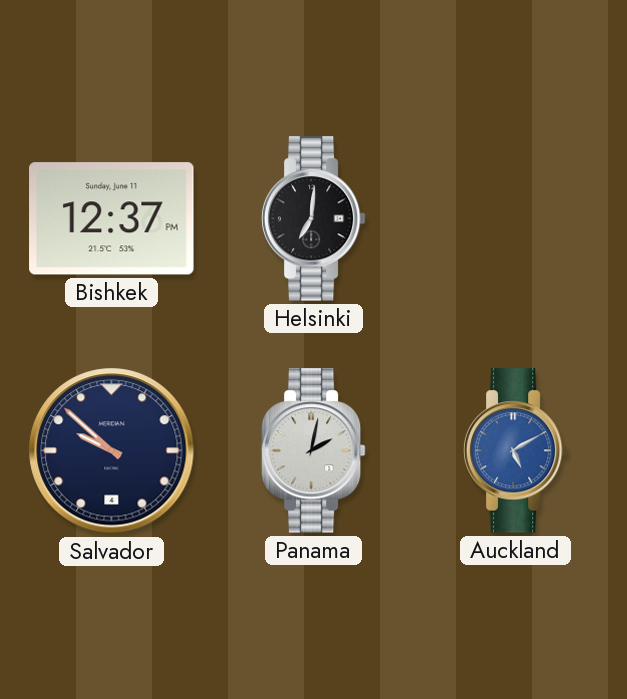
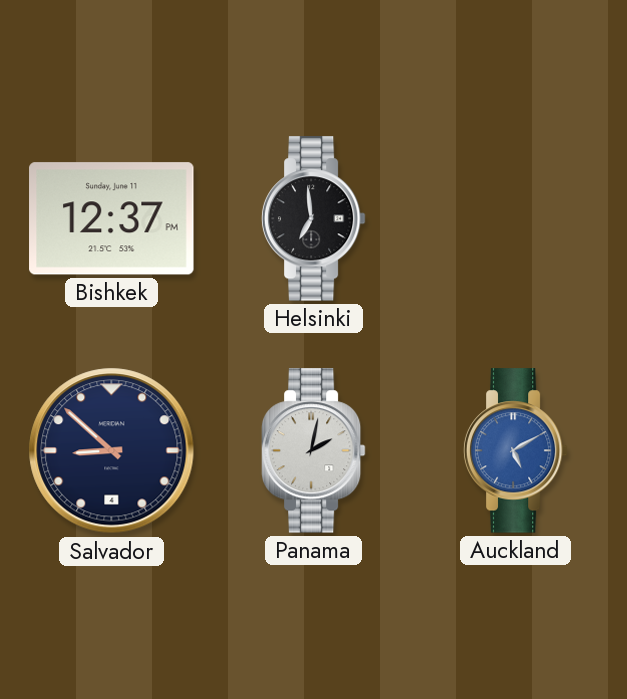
Helsinki: 7:01 -> 6:59 (313, 219)
Salvador: 9:52 -> 8:52 (112, 451)
